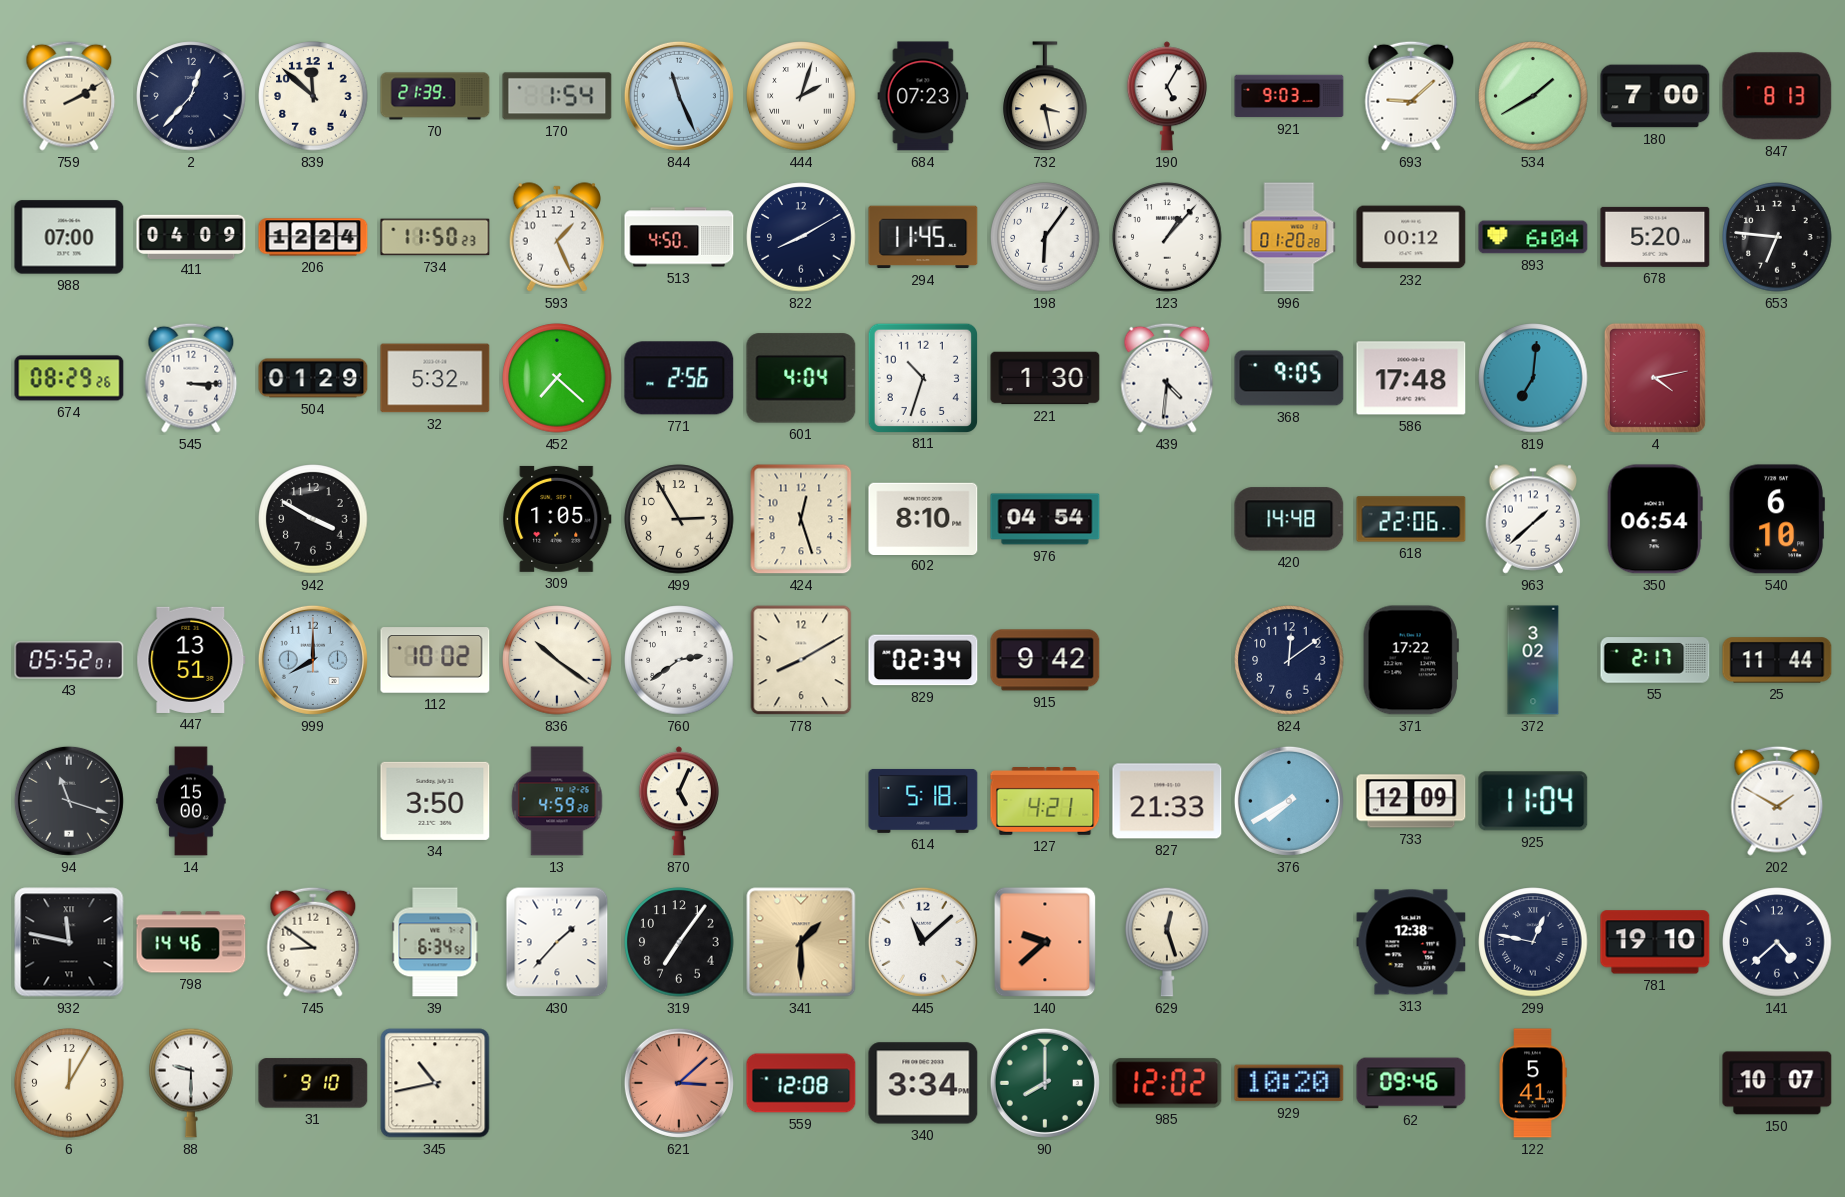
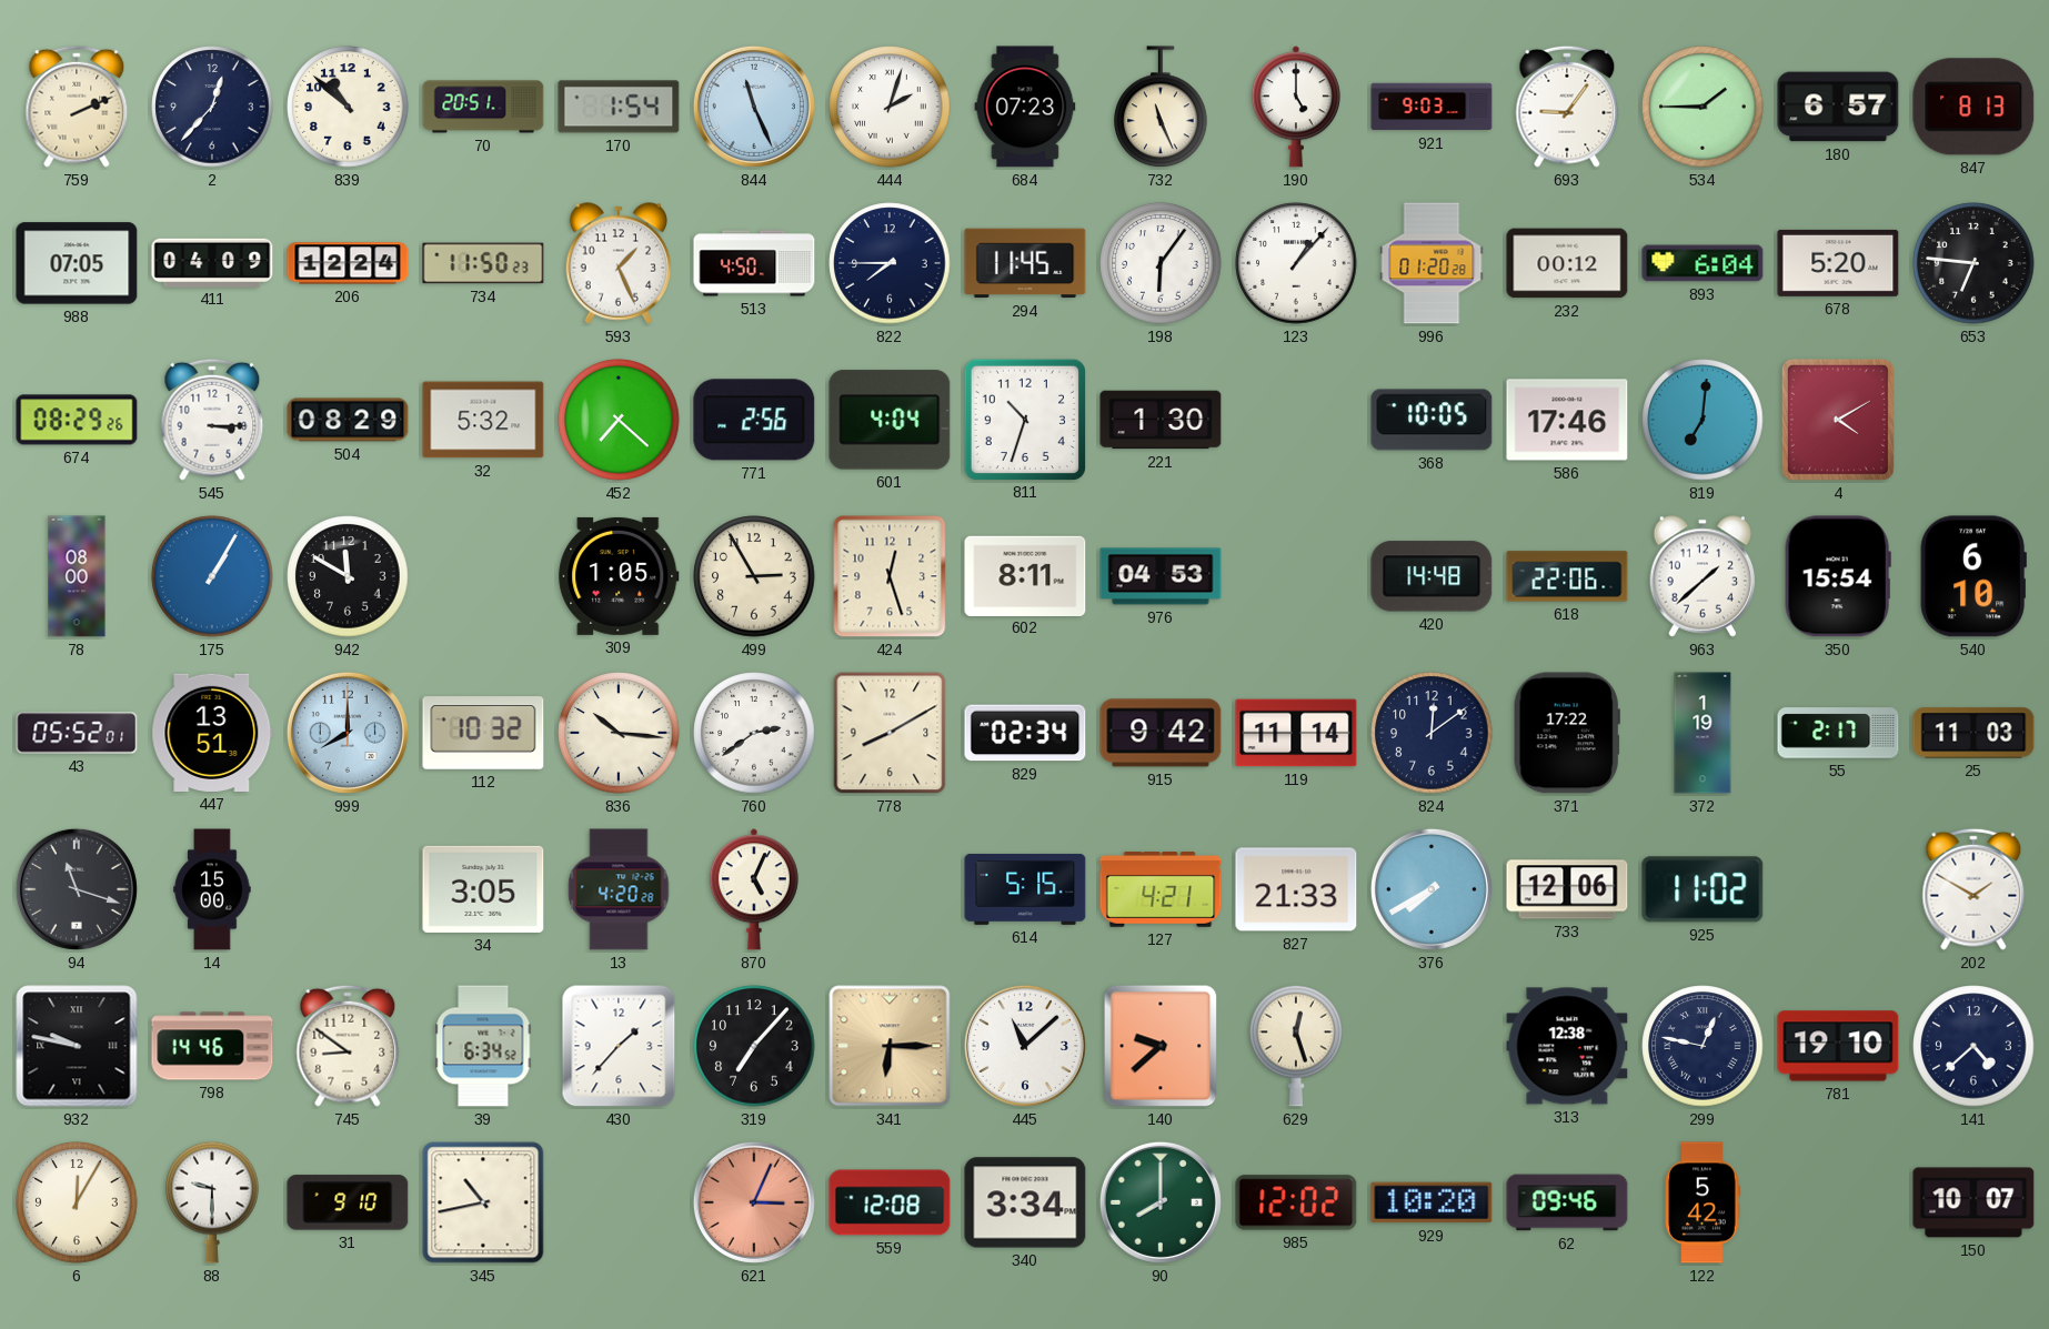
759: 2:10 -> 2:11 (77, 107)
839: 11:52 -> 10:52 (348, 107)
70: 21:39 -> 20:51 (483, 107)
732: 3:28 -> 11:26 (1161, 108)
190: 5:05 -> 5:00 (1296, 107)
693: 9:08 -> 9:06 (1567, 107)
534: 1:40 -> 1:45 (1703, 107)
180: 7:00 -> 6:57 (1838, 107)
988: 07:00 -> 07:05 (77, 263)
822: 8:10 -> 7:45 (890, 263)
504: 01:29 -> 08:29 (348, 420)
439: 4:31 -> none (1167, 378)
368: 9:05 -> 10:05 (1432, 420)
586: 17:48 -> 17:46 (1567, 420)
4: 4:13 -> 4:10 (1838, 420)
78: none -> 08:00 (77, 576)
175: none -> 1:05 (212, 576)
942: 3:50 -> 11:50 (348, 576)
602: 8:10 -> 8:11 (1025, 575)
976: 04:54 -> 04:53 (1161, 576)
350: 06:54 -> 15:54 (1838, 576)
112: 10:02 -> 10:32 (483, 733)
836: 10:21 -> 10:16 (619, 733)
119: none -> 11:14 (1296, 733)
372: 3:02 -> 1:19 (1703, 733)
25: 11:44 -> 11:03 (1973, 733)
34: 3:50 -> 3:05 (483, 889)
13: 4:59 -> 4:20 (619, 889)
614: 5:18 -> 5:15 (1025, 889)
733: 12:09 -> 12:06 (1567, 889)
925: 11:04 -> 11:02 (1703, 889)
932: 11:47 -> 9:47 (77, 1046)
319: 7:06 -> 7:07 (754, 1046)
341: 1:30 -> 6:15 (890, 1046)
621: 3:08 -> 3:04 (754, 1202)
122: 5:41 -> 5:42 (1703, 1202)
